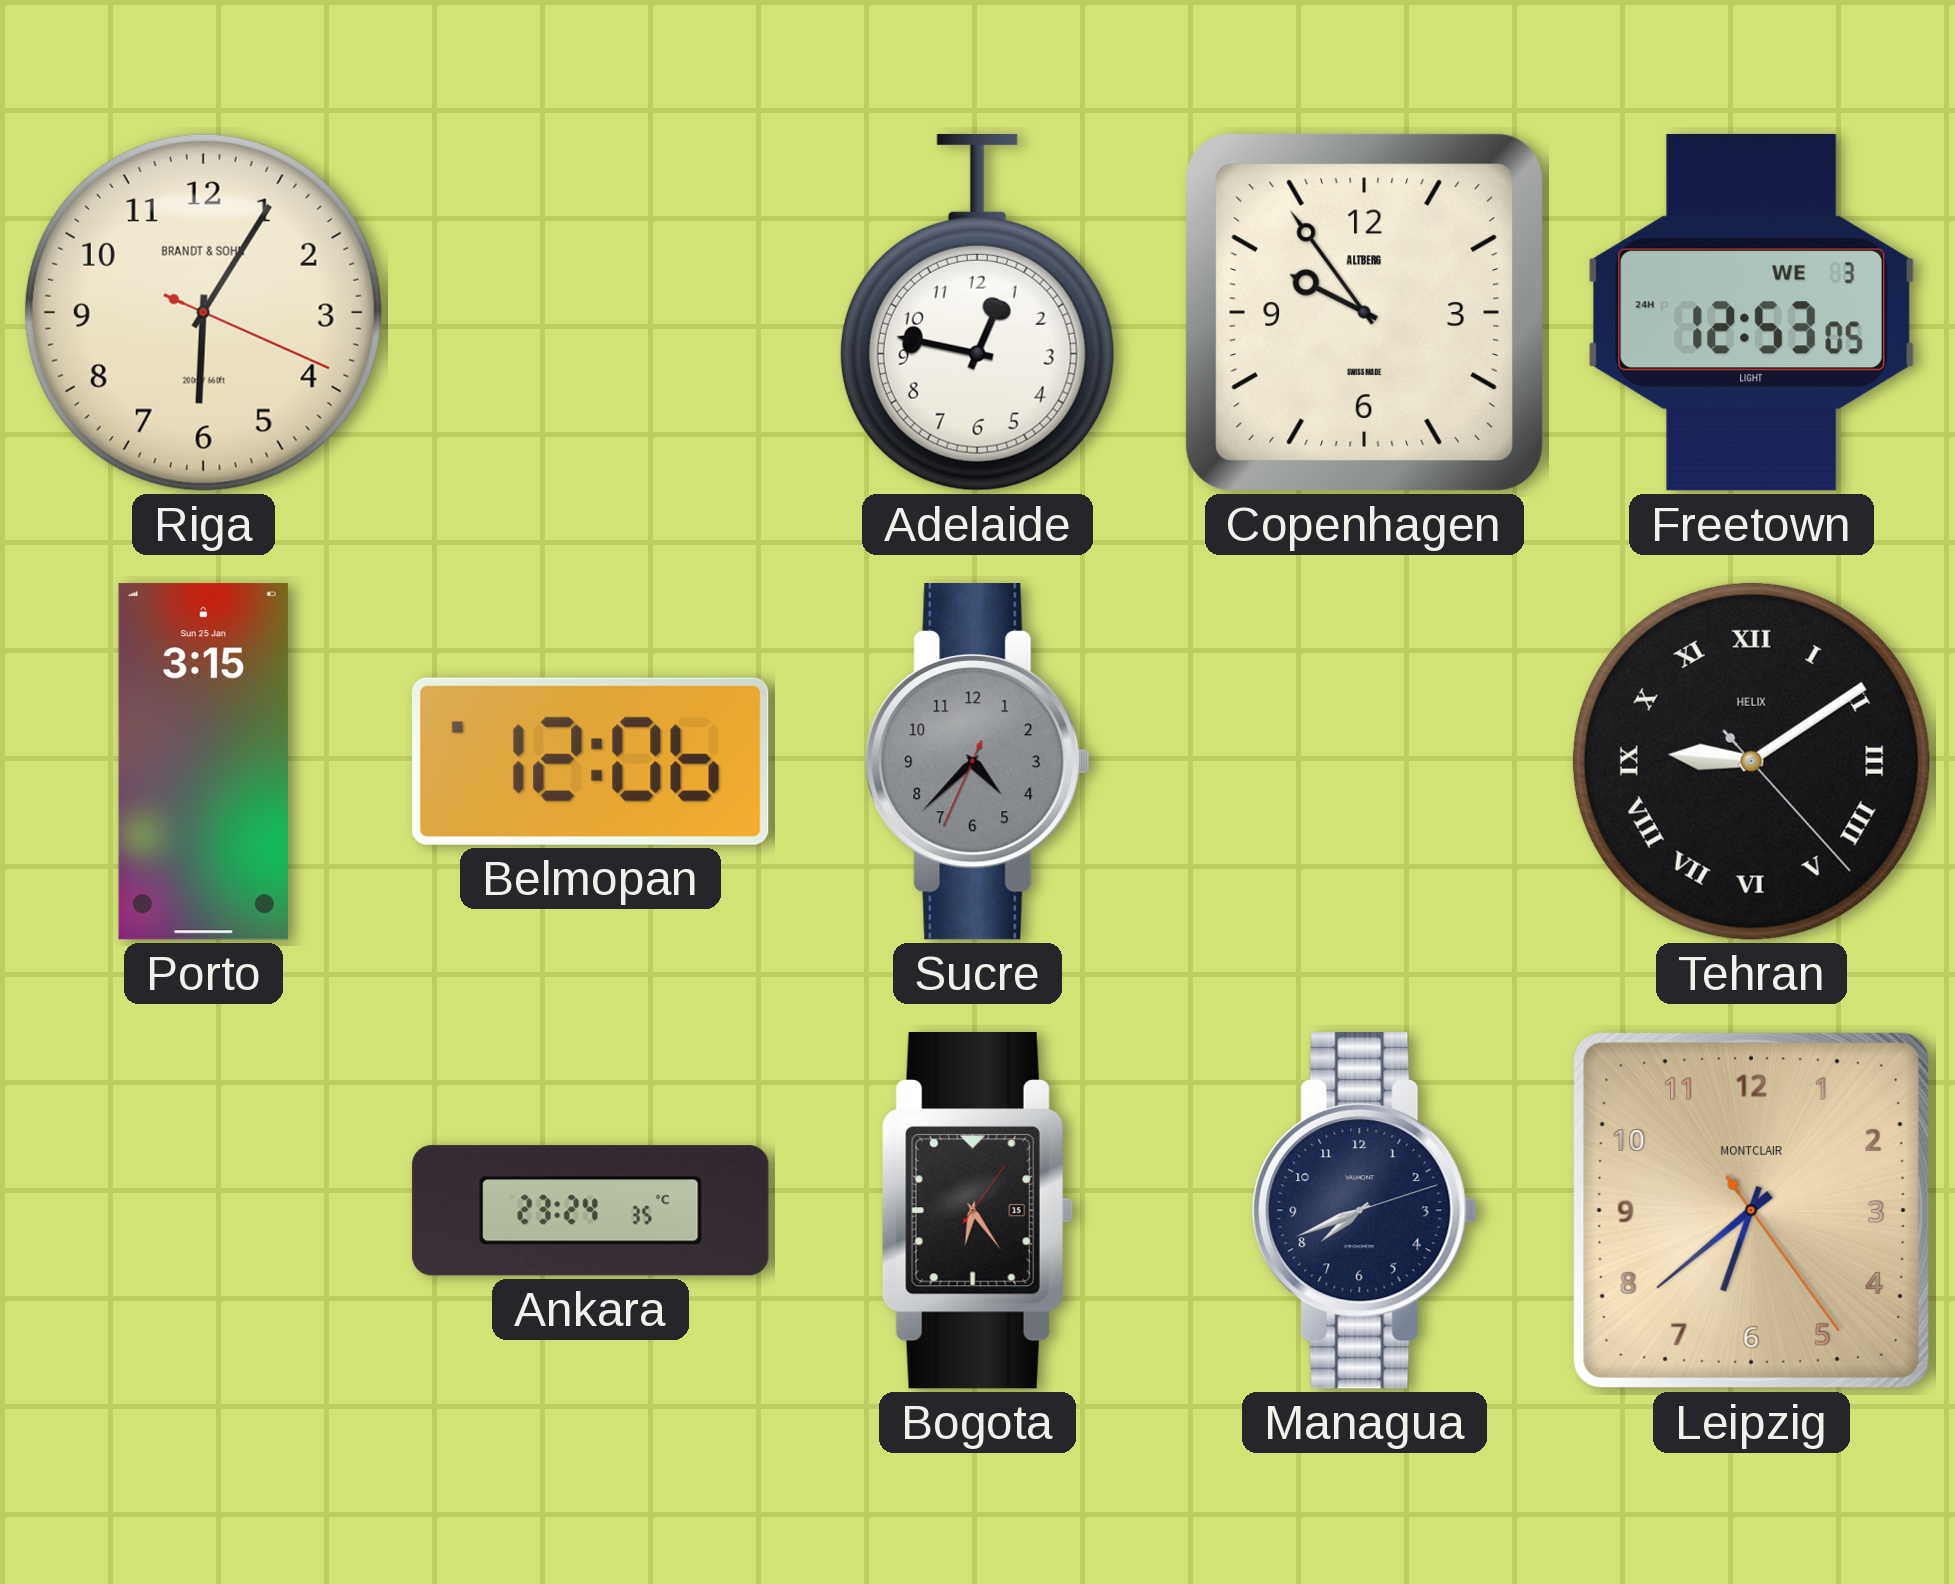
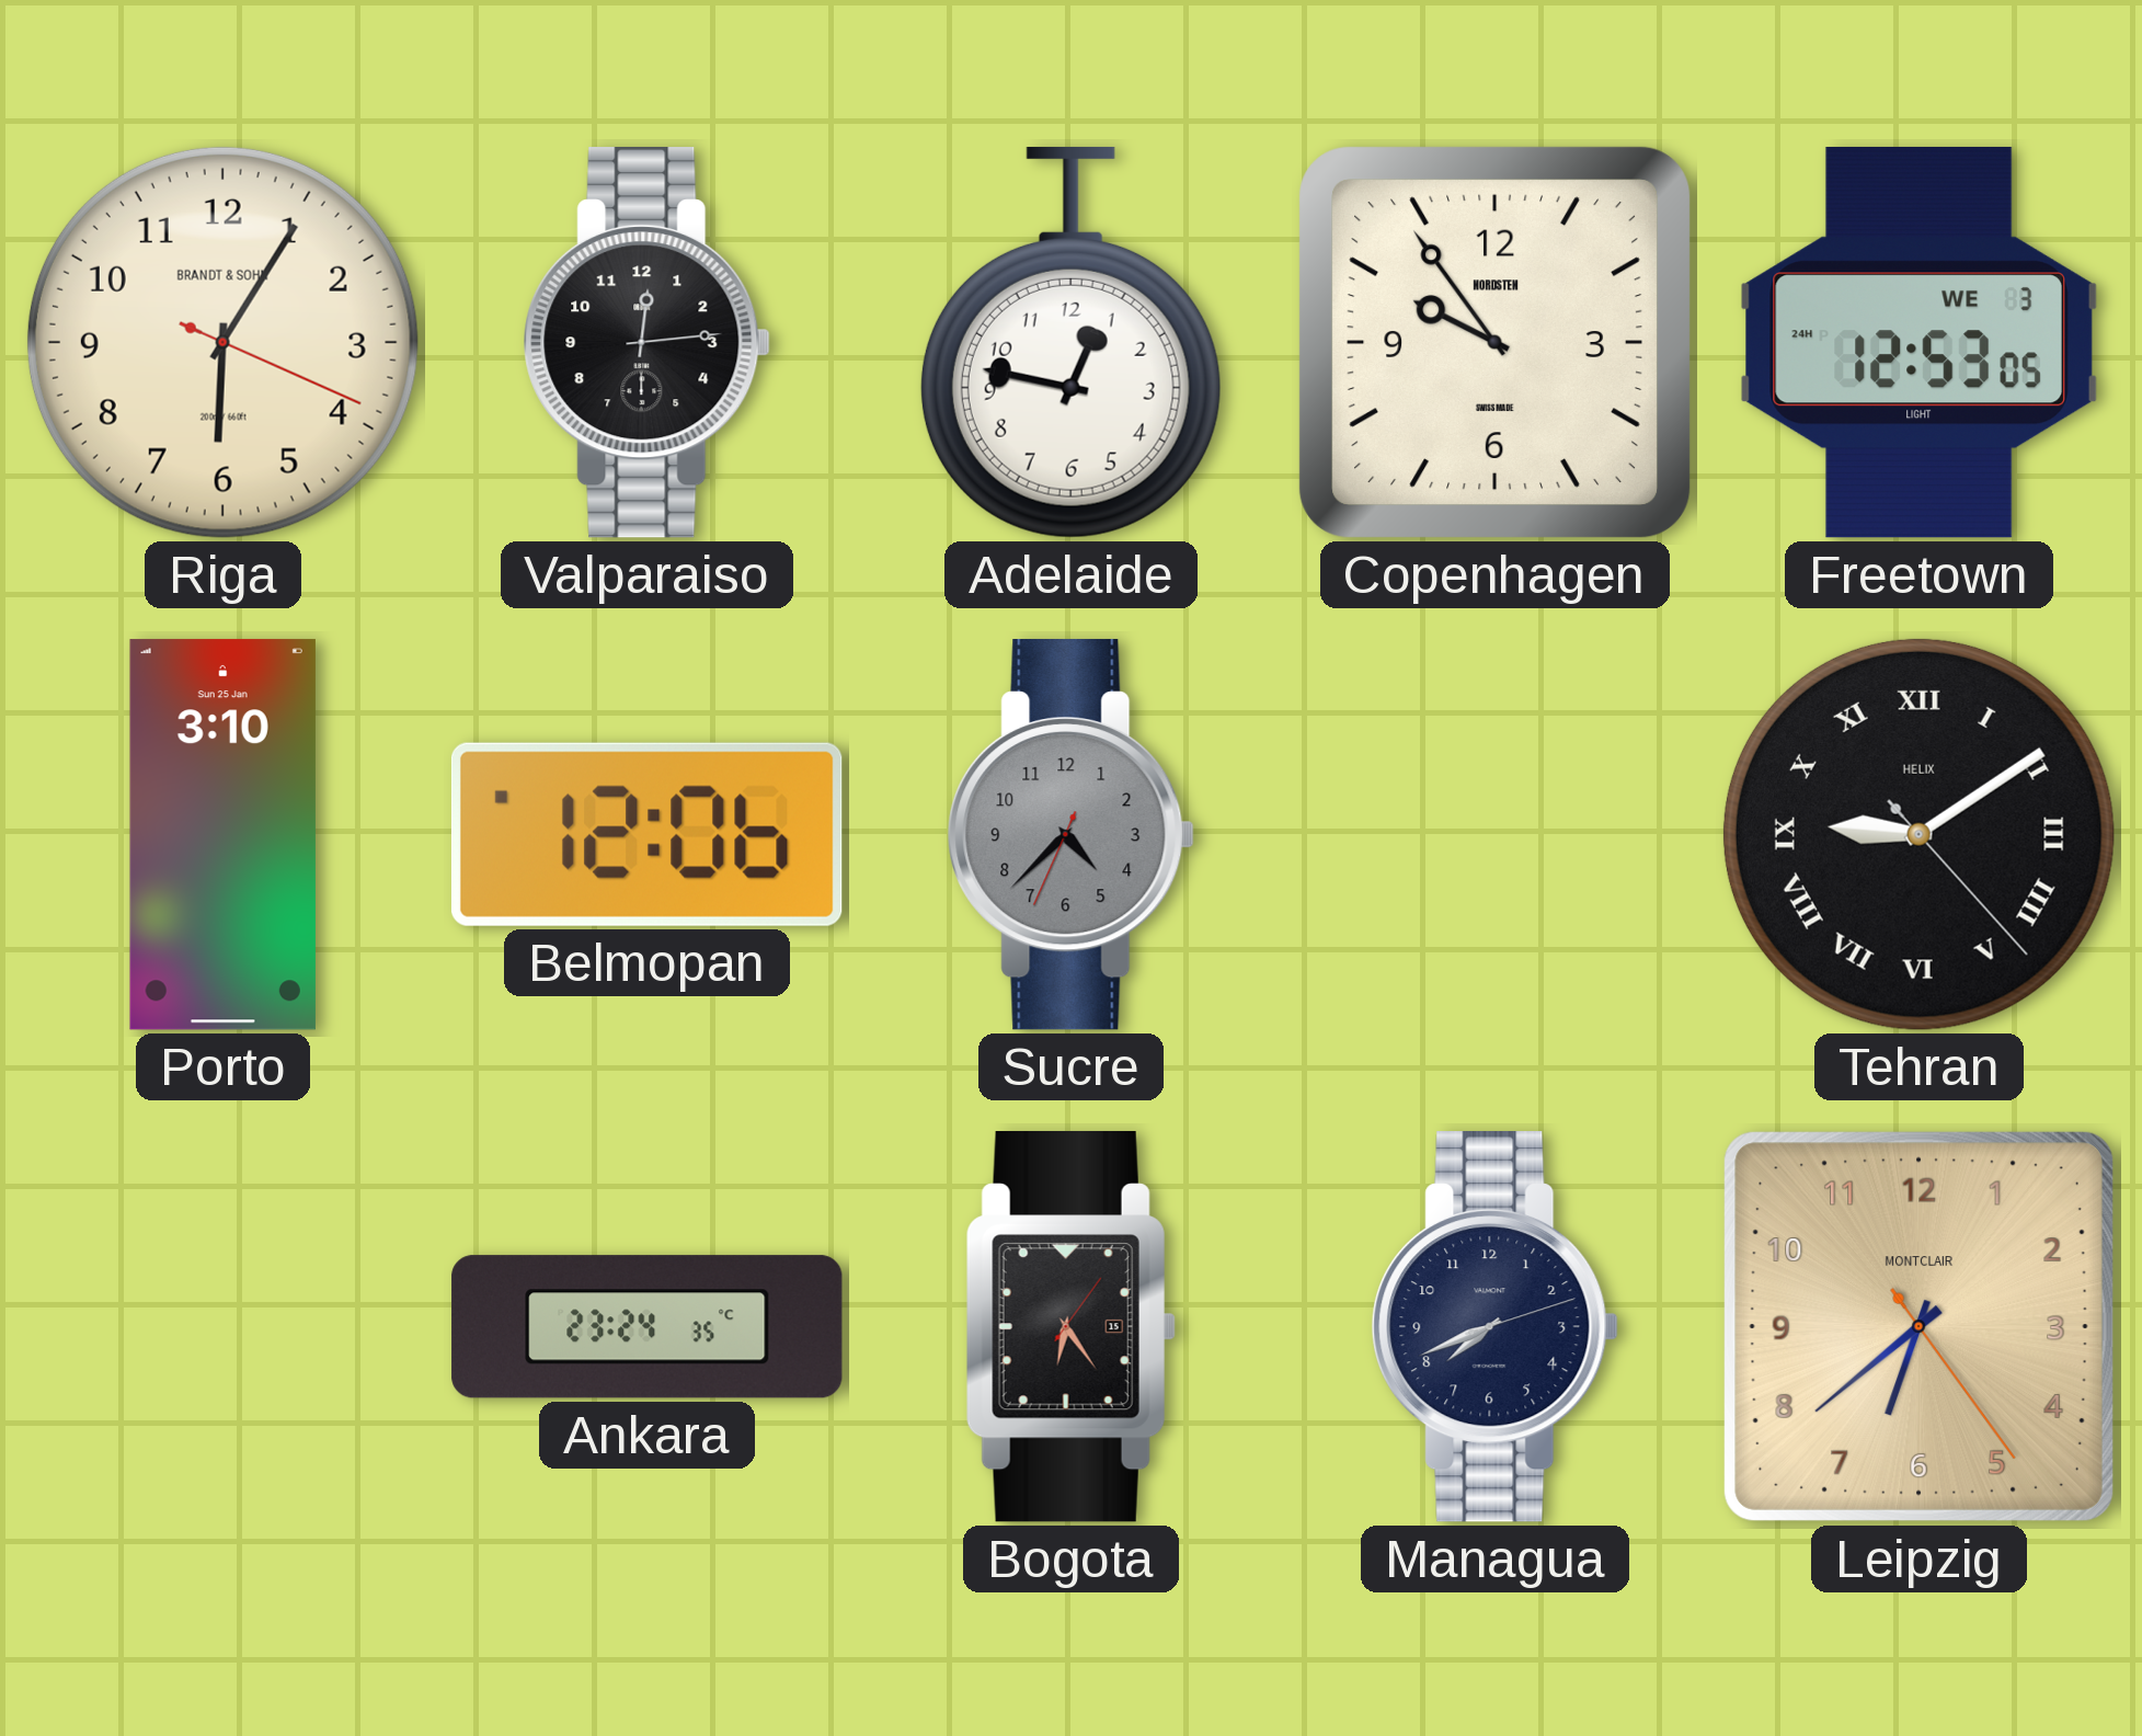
Valparaiso: none -> 12:14 (646, 343)
Copenhagen brand: ALTBERG -> NORDSTEN (1494, 342)
Porto: 3:15 -> 3:10 (222, 835)
